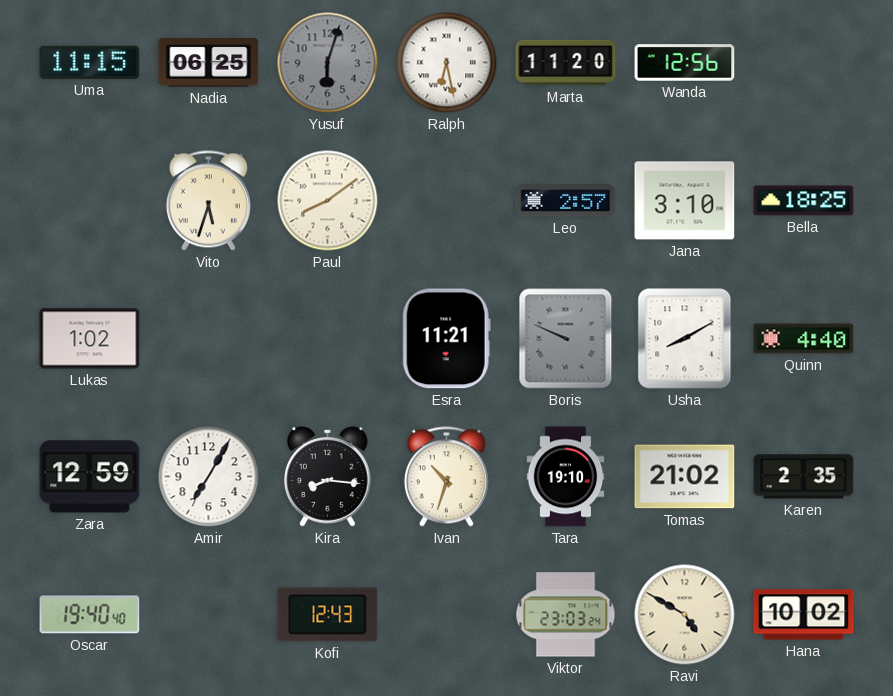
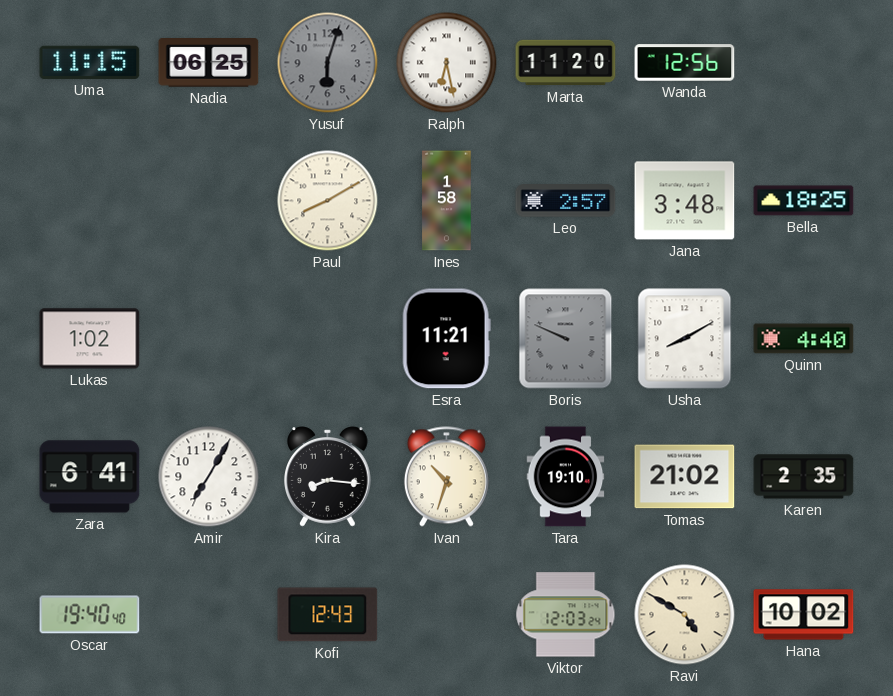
Vito: 5:33 -> none (208, 201)
Paul: 8:09 -> 8:10 (328, 201)
Ines: none -> 1:58 (447, 201)
Jana: 3:10 -> 3:48 (685, 201)
Zara: 12:59 -> 6:41 (90, 477)
Viktor: 23:03 -> 12:03 (566, 615)
